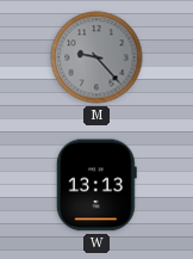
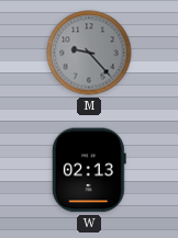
W: 13:13 -> 02:13 (89, 170)
